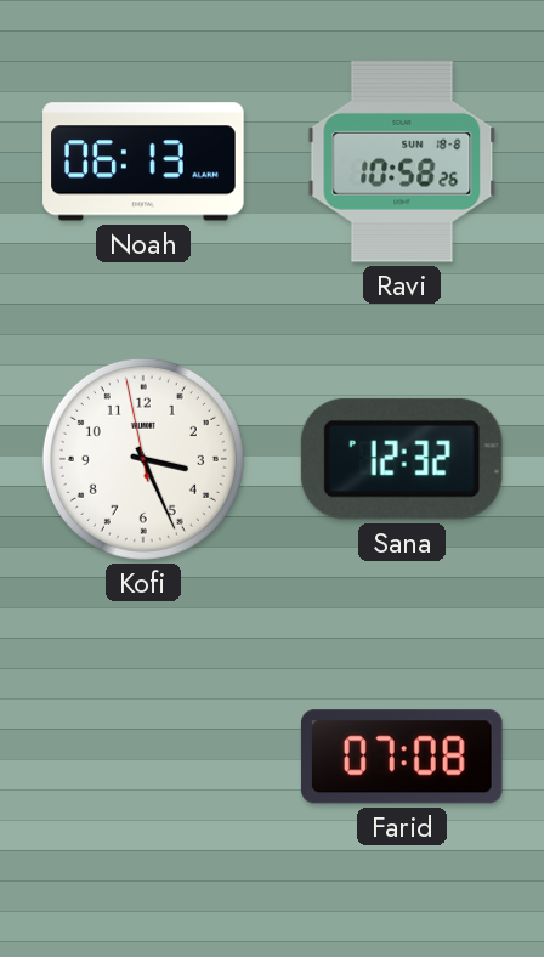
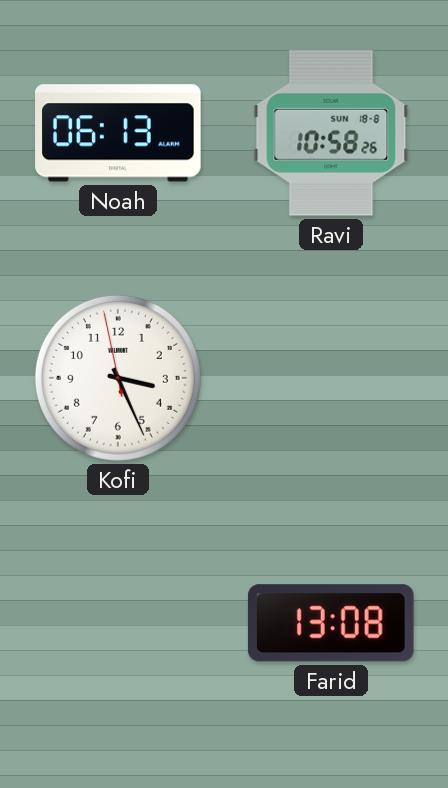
Sana: 12:32 -> none (402, 459)
Farid: 07:08 -> 13:08 (331, 623)
